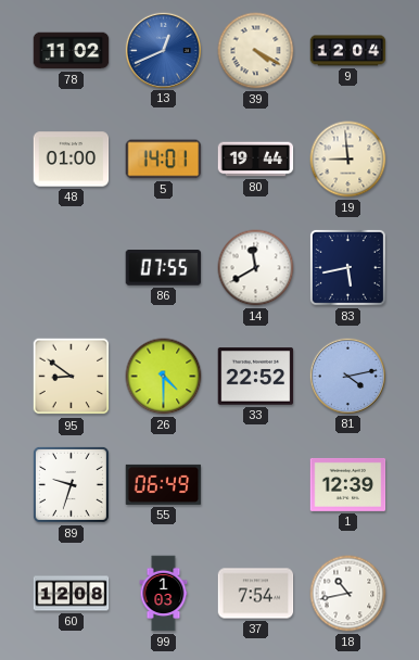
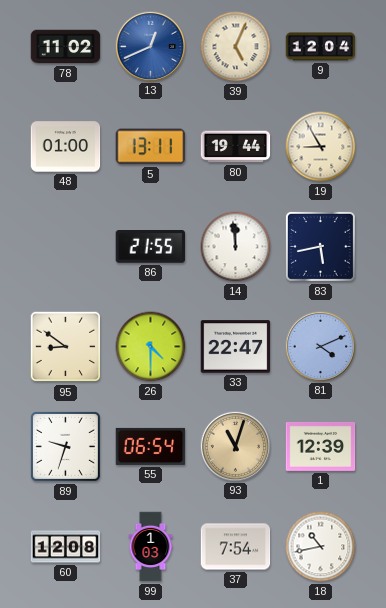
39: 4:20 -> 5:04 (236, 47)
5: 14:01 -> 13:11 (151, 147)
19: 8:59 -> 8:55 (321, 147)
86: 07:55 -> 21:55 (151, 247)
14: 11:40 -> 11:59 (236, 247)
33: 22:52 -> 22:47 (236, 347)
81: 4:13 -> 4:11 (320, 346)
55: 06:49 -> 06:54 (151, 446)
93: none -> 11:03 (235, 446)
